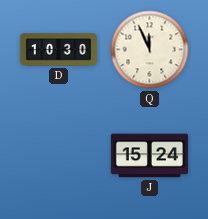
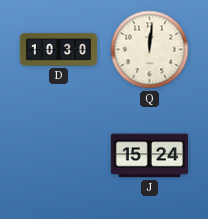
Q: 11:56 -> 12:01 (150, 50)
